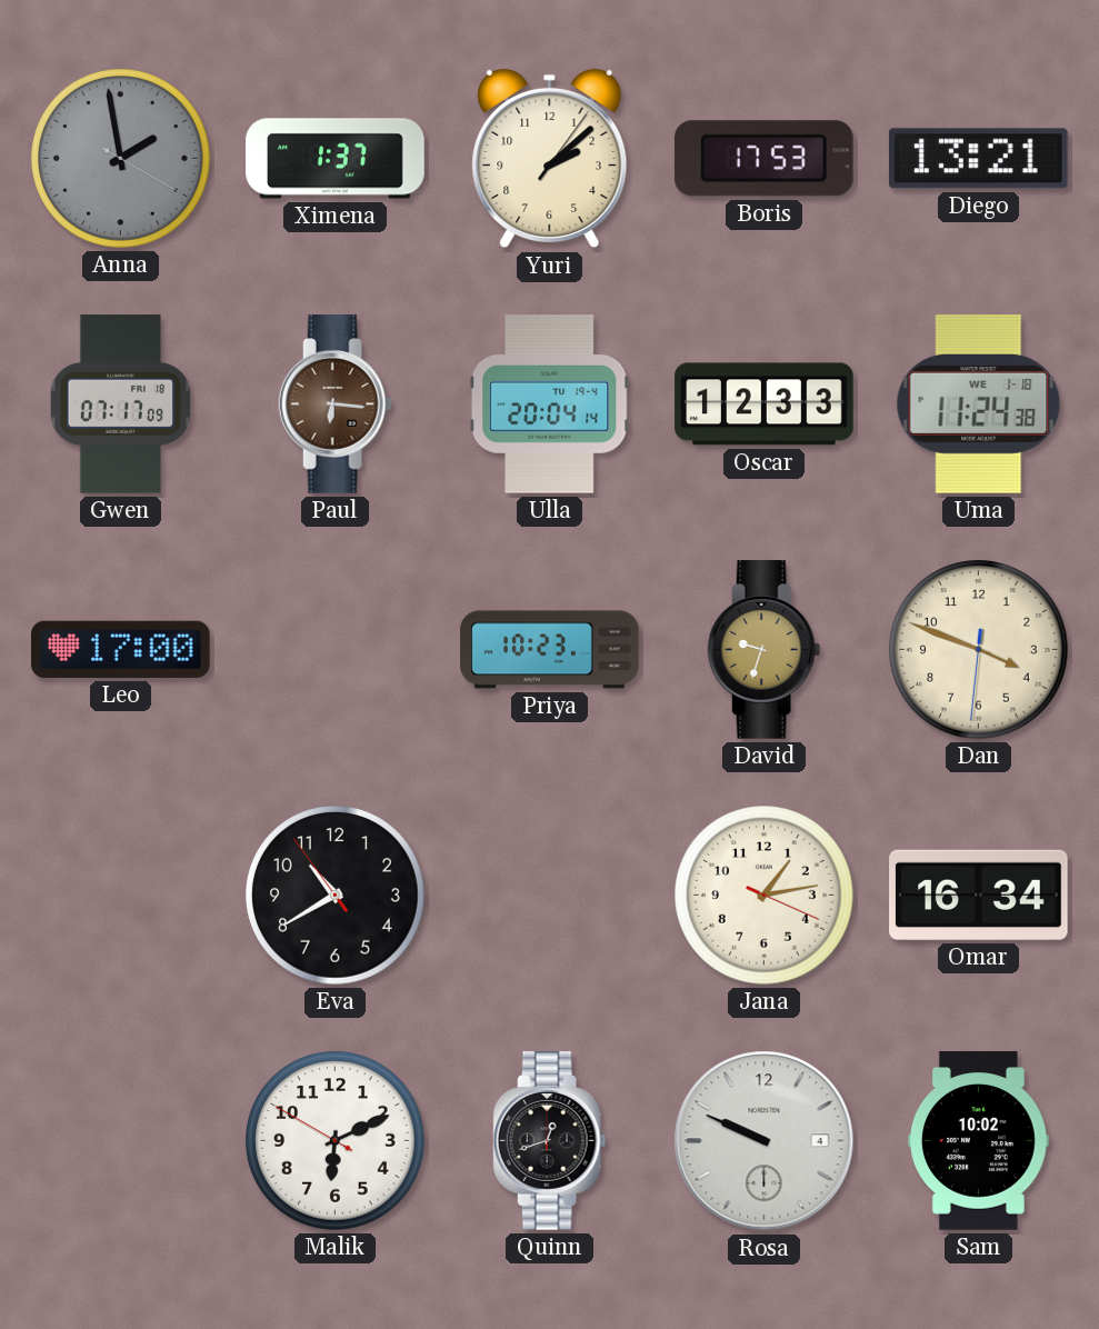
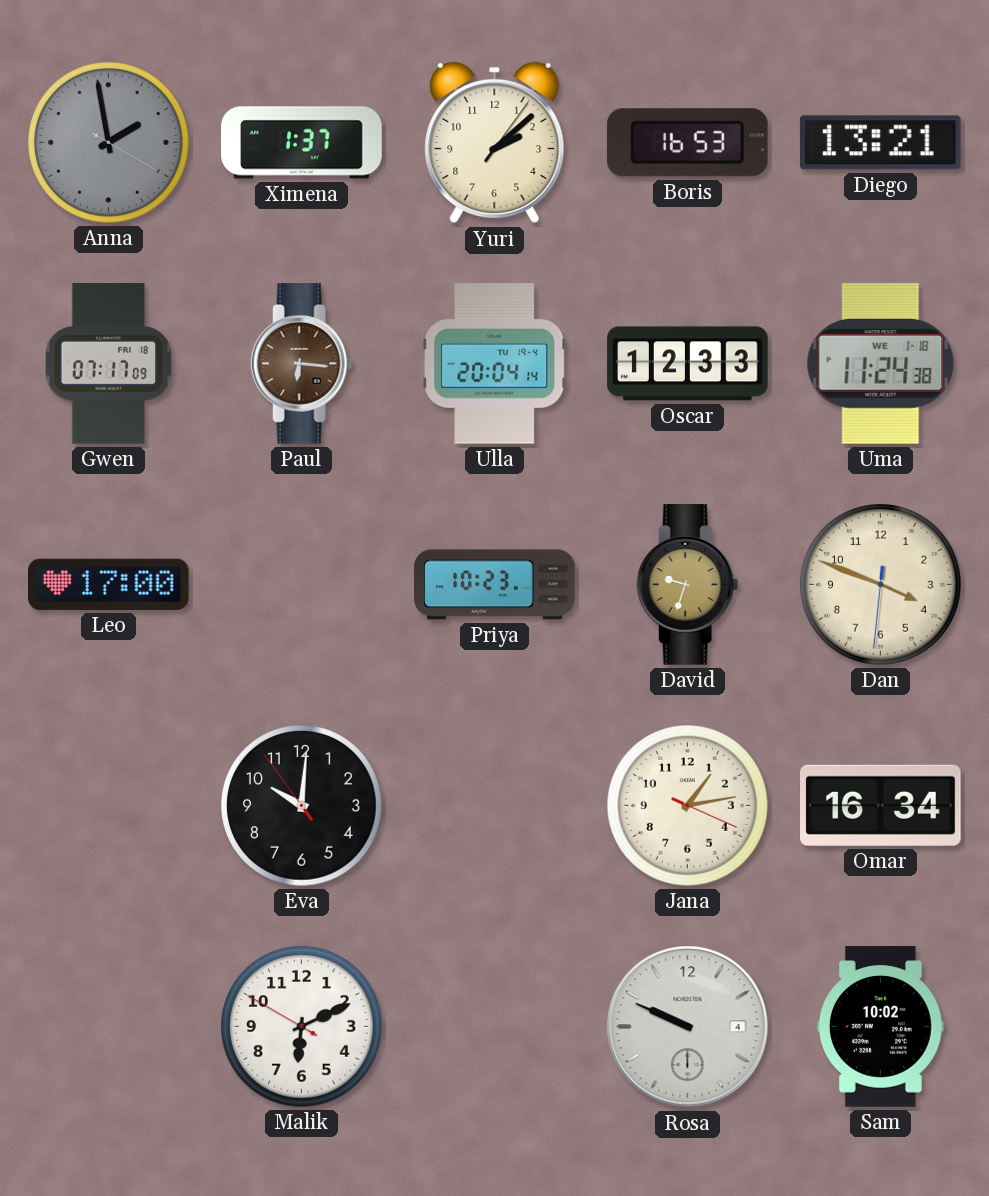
Boris: 17:53 -> 16:53 (687, 143)
Eva: 10:39 -> 10:00 (302, 806)
Quinn: 12:42 -> none (550, 1141)
